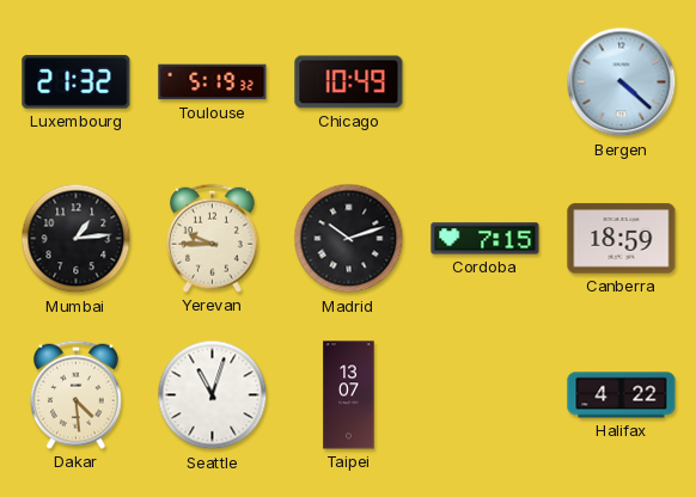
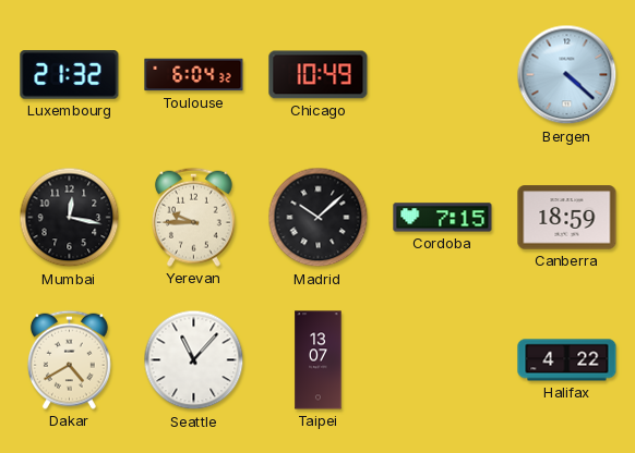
Toulouse: 5:19 -> 6:04 (194, 75)
Mumbai: 1:14 -> 12:17 (70, 218)
Madrid: 10:12 -> 10:08 (319, 218)
Dakar: 4:29 -> 4:40 (69, 359)
Seattle: 11:03 -> 11:07 (194, 360)
